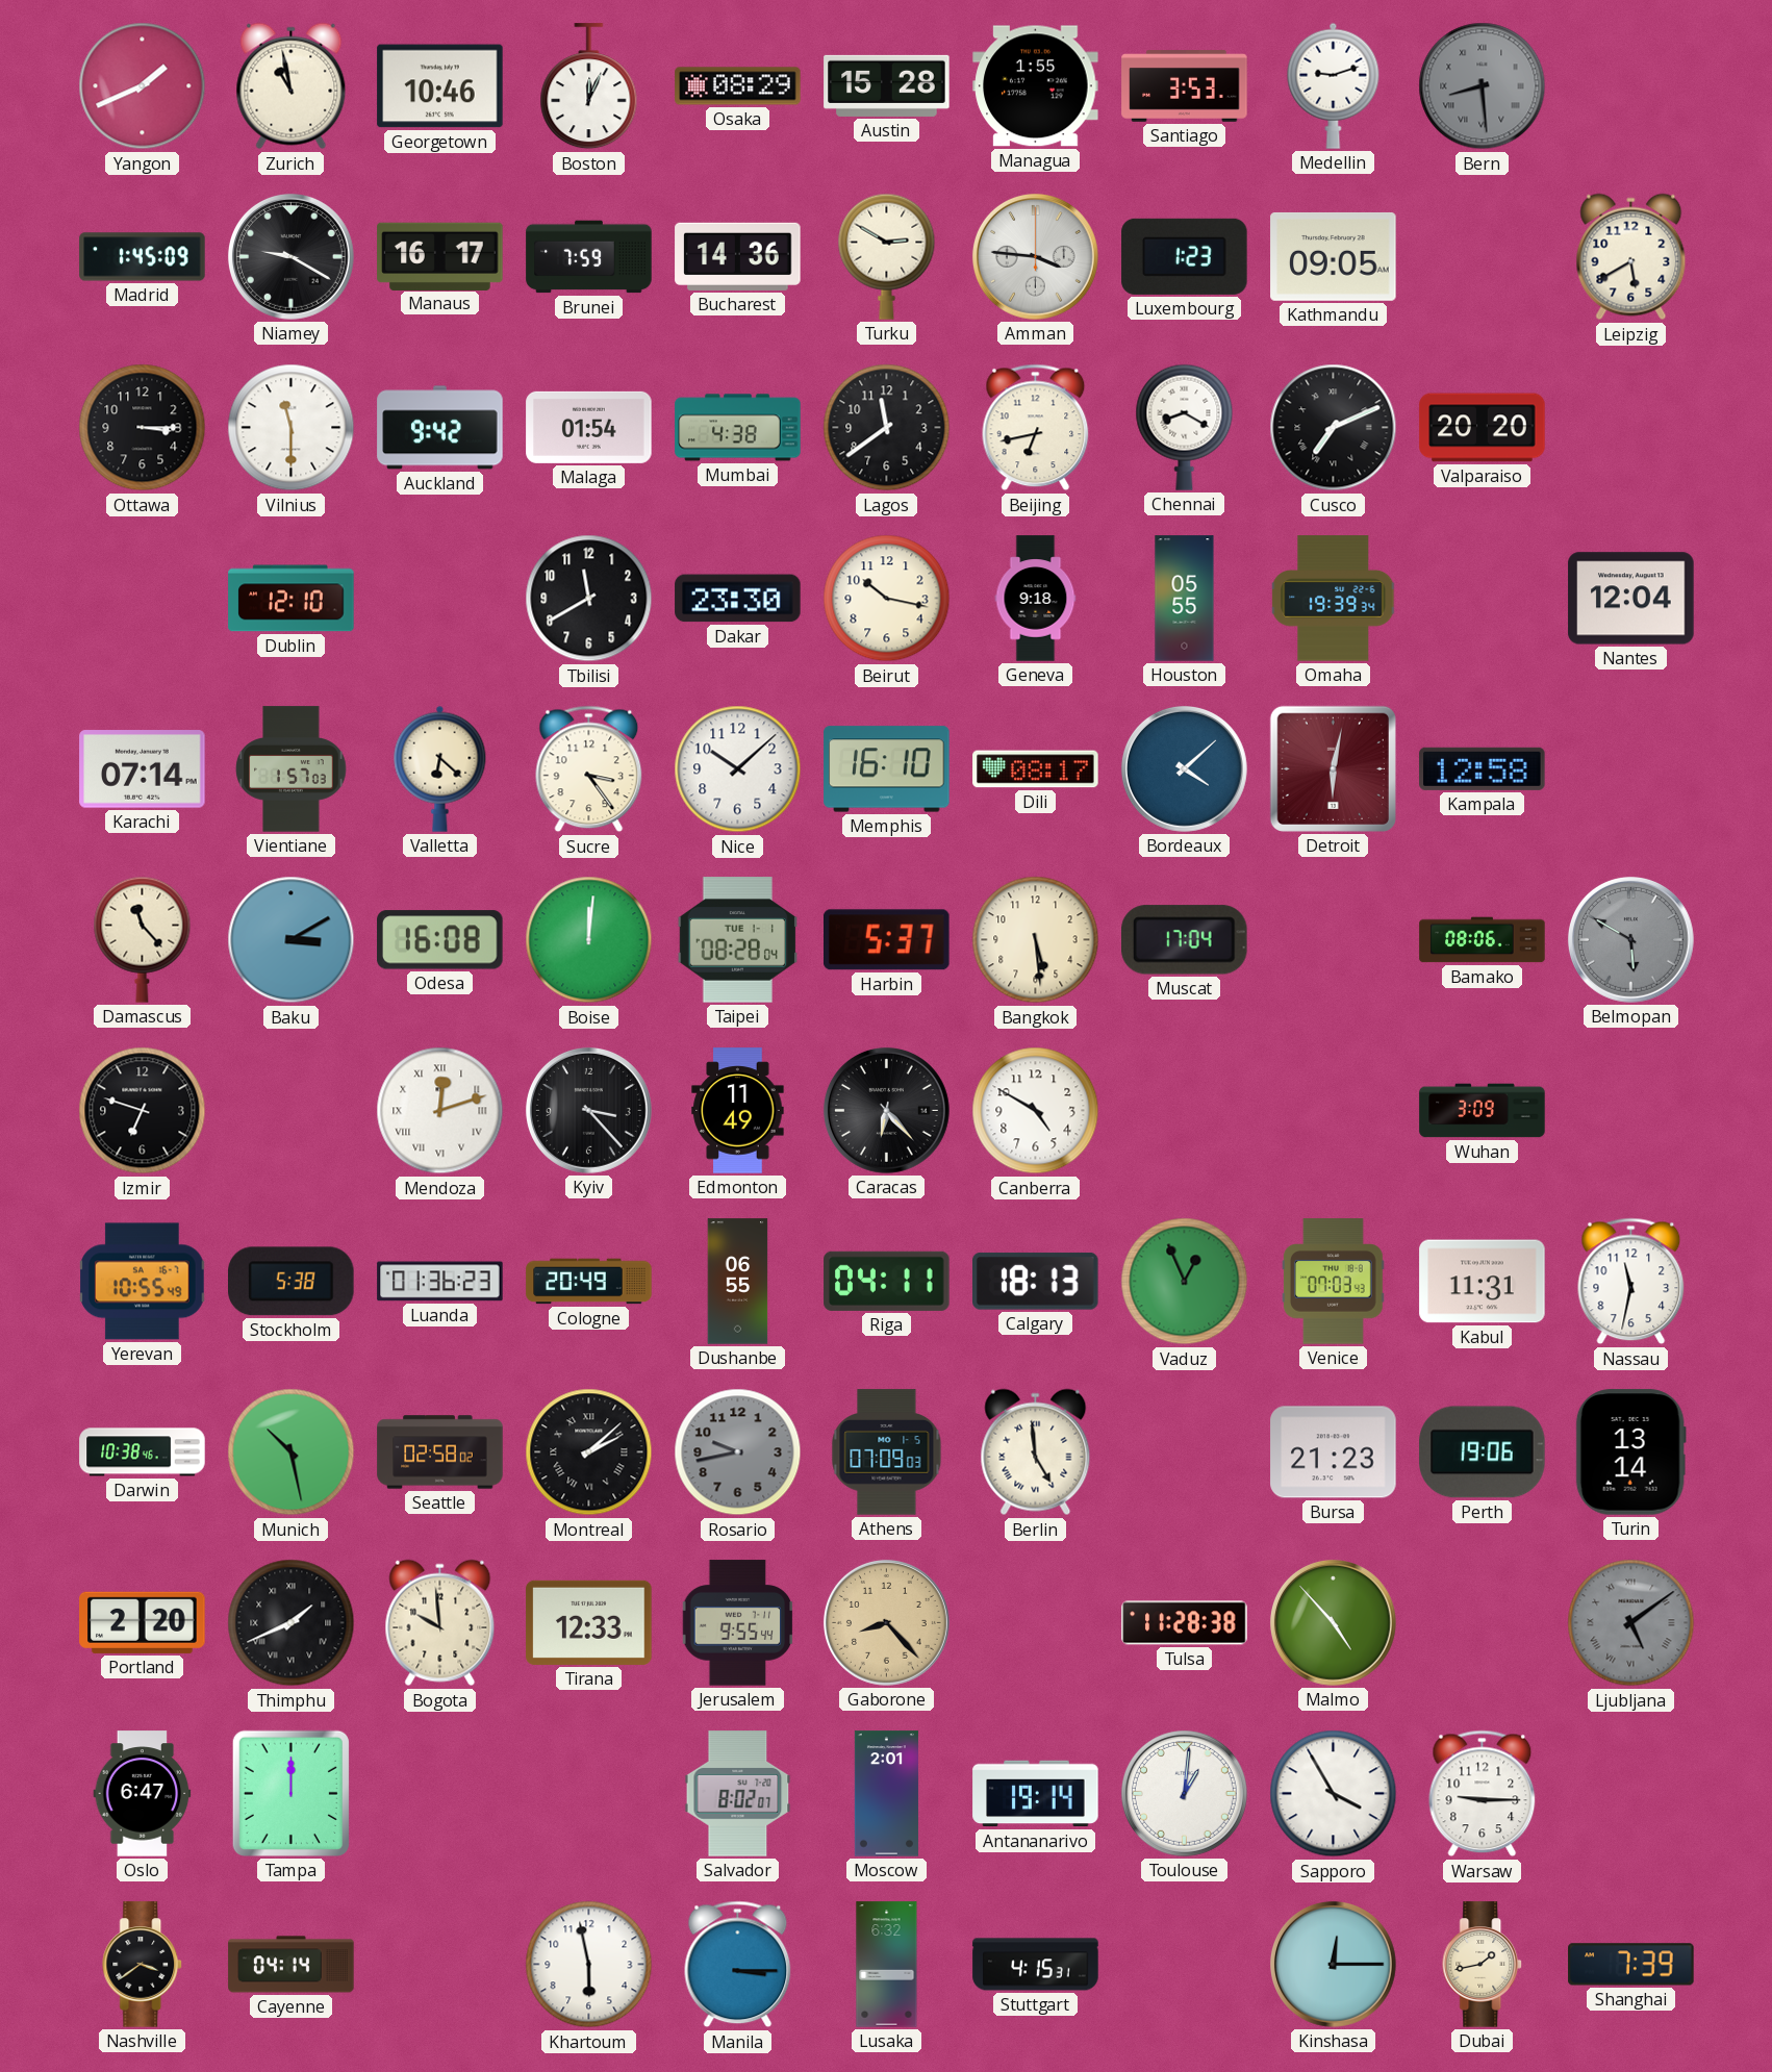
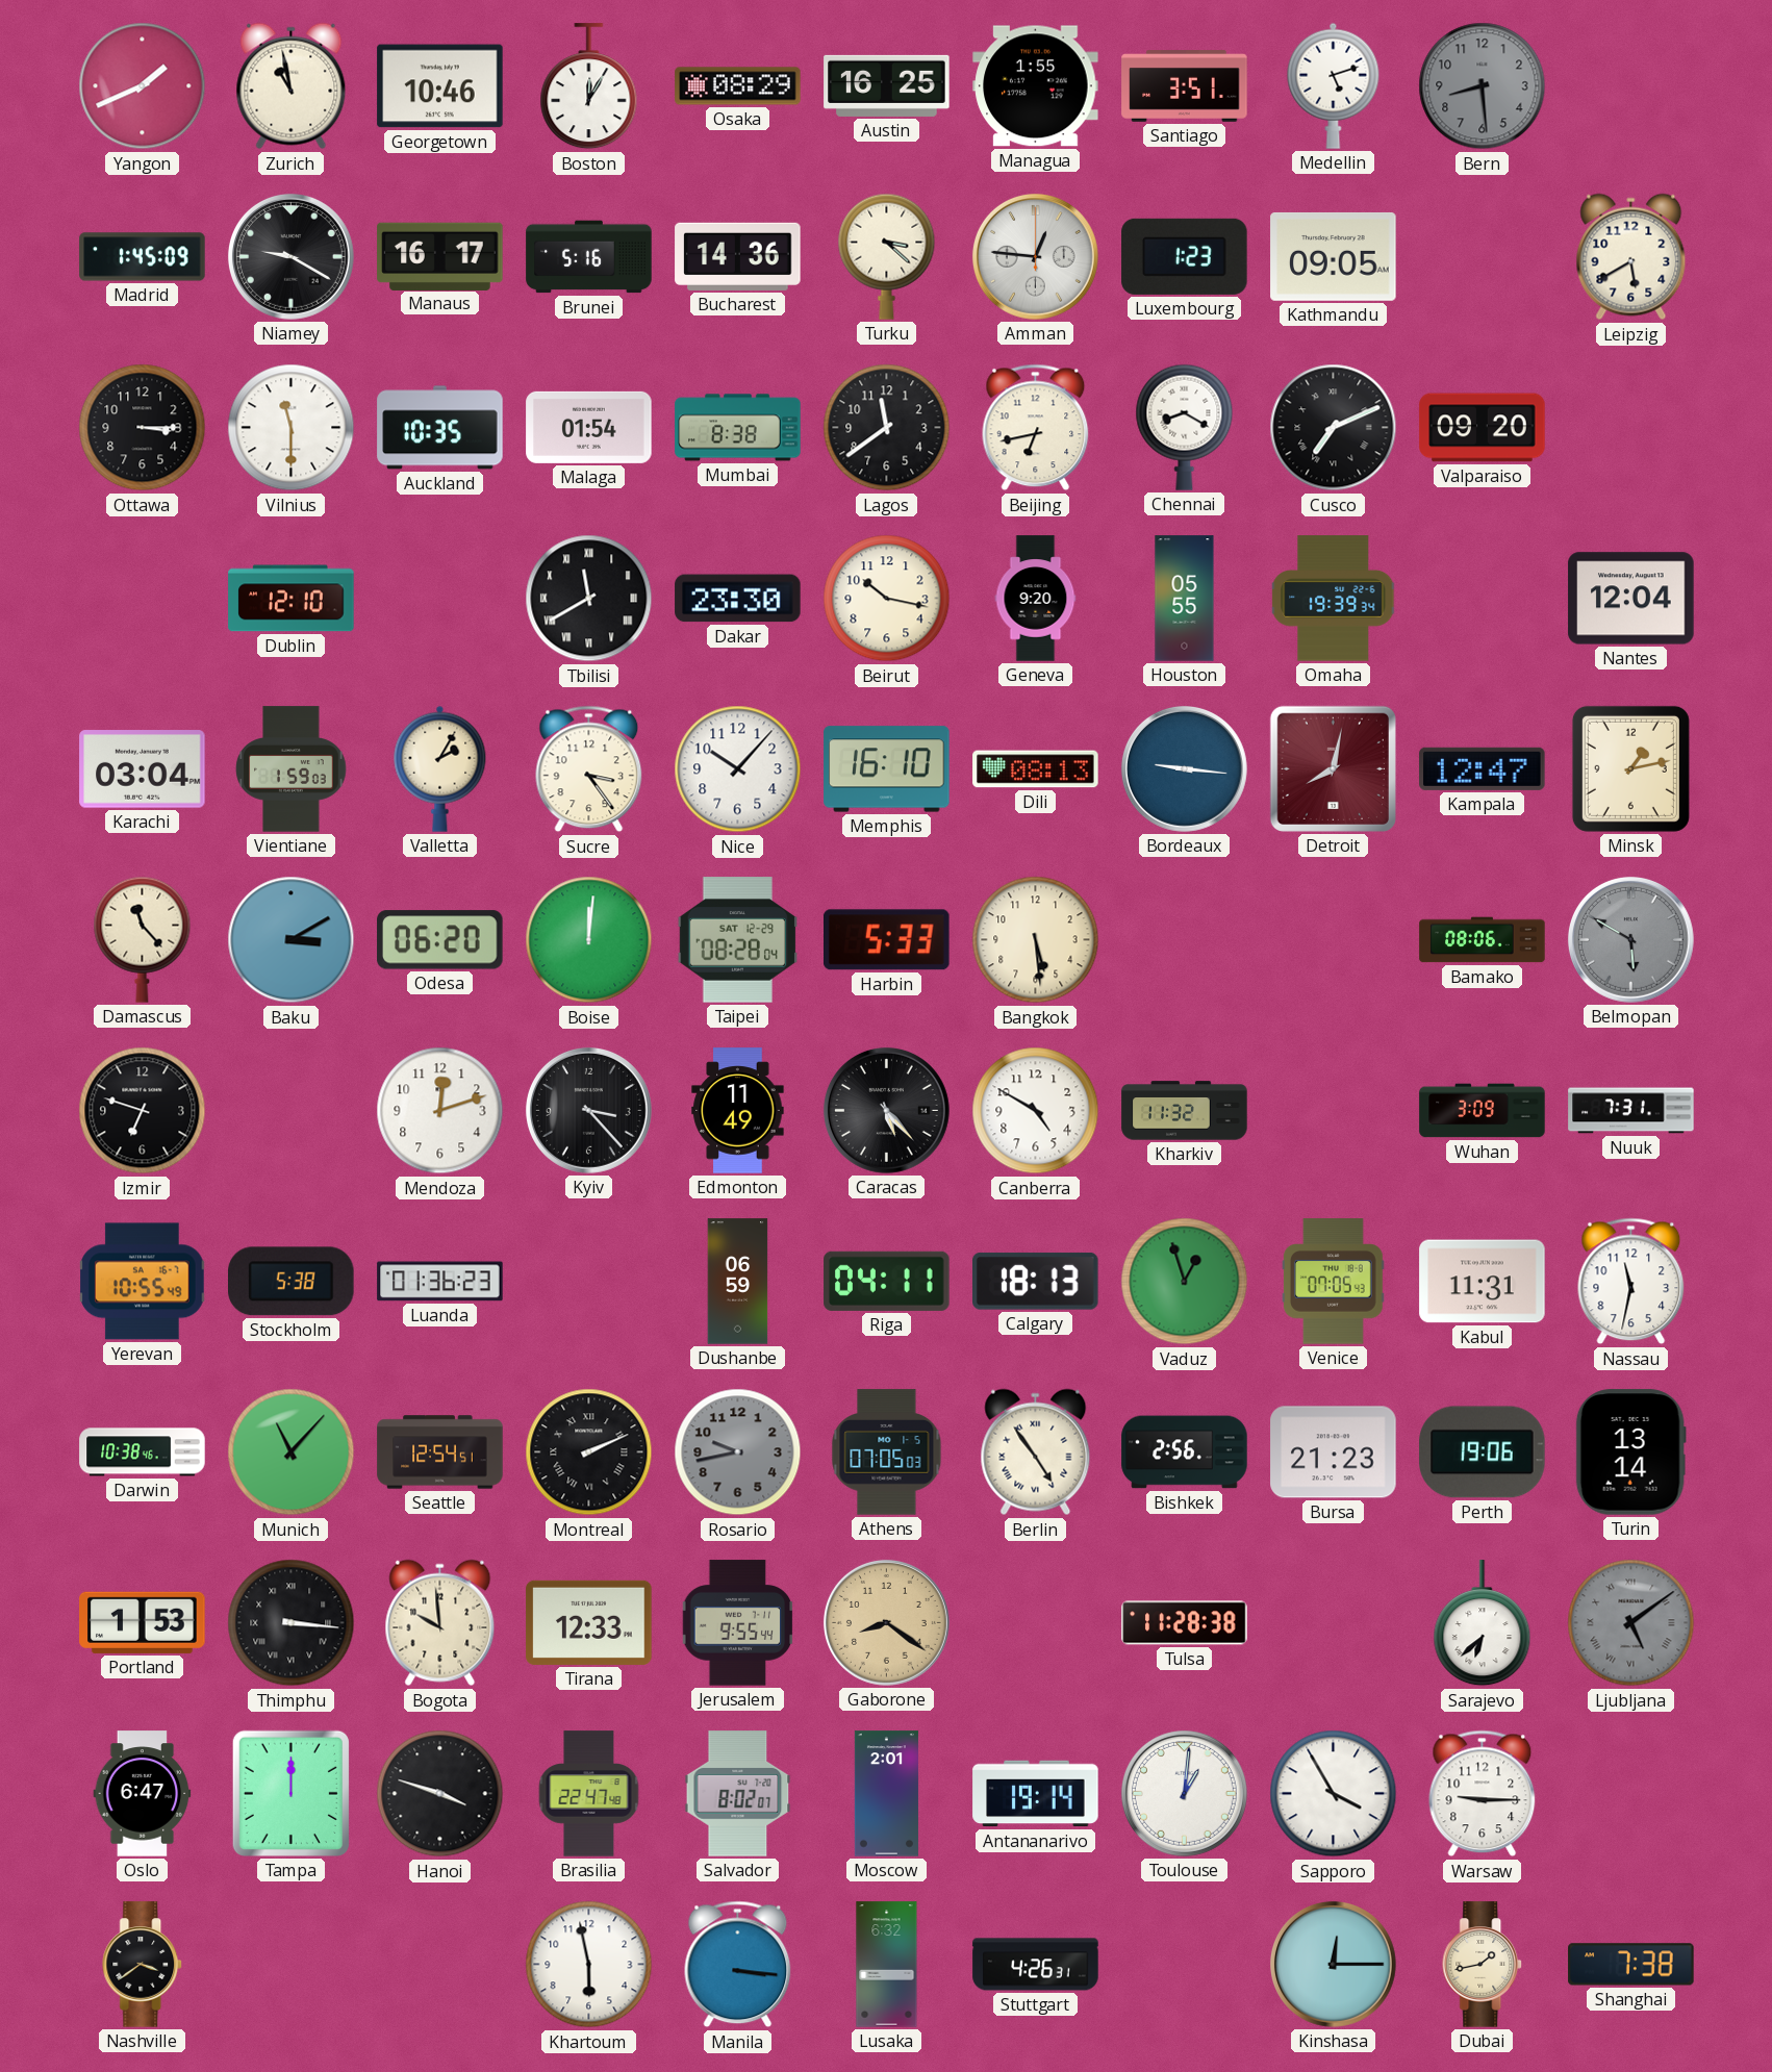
Boston: 12:04 -> 12:05 (589, 86)
Austin: 15:28 -> 16:25 (887, 85)
Santiago: 3:53 -> 3:51 (1185, 86)
Medellin: 9:12 -> 5:12 (1334, 85)
Bern numerals: Roman -> Arabic (1483, 86)
Brunei: 7:59 -> 5:16 (589, 257)
Turku: 2:50 -> 3:22 (887, 256)
Amman: 3:46 -> 12:46 (1035, 256)
Auckland: 9:42 -> 10:35 (440, 428)
Mumbai: 4:38 -> 8:38 (738, 428)
Valparaiso: 20:20 -> 09:20 (1483, 428)
Tbilisi numerals: Arabic -> Roman (589, 599)
Geneva: 9:18 -> 9:20 (1036, 599)
Karachi: 07:14 -> 03:04 (143, 769)
Vientiane: 1:57 -> 1:59 (292, 769)
Valletta: 6:22 -> 2:05 (440, 768)
Nice: 10:08 -> 10:07 (738, 769)
Dili: 08:17 -> 08:13 (1036, 769)
Bordeaux: 4:08 -> 9:16 (1184, 768)
Detroit: 6:02 -> 8:02 (1333, 768)
Kampala: 12:58 -> 12:47 (1483, 768)
Minsk: none -> 1:13 (1630, 768)
Odesa: 16:08 -> 06:20 (440, 940)
Taipei date: TUE 1-1 -> SAT 12-29 (738, 940)
Harbin: 5:37 -> 5:33 (887, 940)
Muscat: 17:04 -> none (1185, 940)
Mendoza numerals: Roman -> Arabic (440, 1111)
Caracas: 6:23 -> 5:23 (886, 1110)
Kharkiv: none -> 11:32 (1185, 1111)
Nuuk: none -> 7:31 (1631, 1111)
Cologne: 20:49 -> none (589, 1282)
Dushanbe: 06:55 -> 06:59 (738, 1282)
Vaduz: 12:56 -> 12:57 (1185, 1282)
Venice: 07:03 -> 07:05 (1333, 1282)
Munich: 10:28 -> 11:07 (292, 1452)
Seattle: 02:58 -> 12:54 (440, 1452)
Montreal: 2:08 -> 2:11 (589, 1452)
Athens: 07:09 -> 07:05 (887, 1452)
Berlin: 4:59 -> 4:54 (1036, 1452)
Bishkek: none -> 2:56 (1185, 1452)
Portland: 2:20 -> 1:53 (143, 1622)
Thimphu: 1:41 -> 3:16 (292, 1623)
Gaborone: 8:23 -> 8:21 (886, 1622)
Malmo: 4:53 -> none (1333, 1622)
Sarajevo: none -> 6:38 (1483, 1623)
Hanoi: none -> 3:48 (440, 1794)
Brasilia: none -> 22:47 (589, 1794)
Cayenne: 04:14 -> none (292, 1965)
Manila: 3:15 -> 3:16 (738, 1965)
Stuttgart: 4:15 -> 4:26 (1036, 1965)
Shanghai: 7:39 -> 7:38 (1631, 1965)
